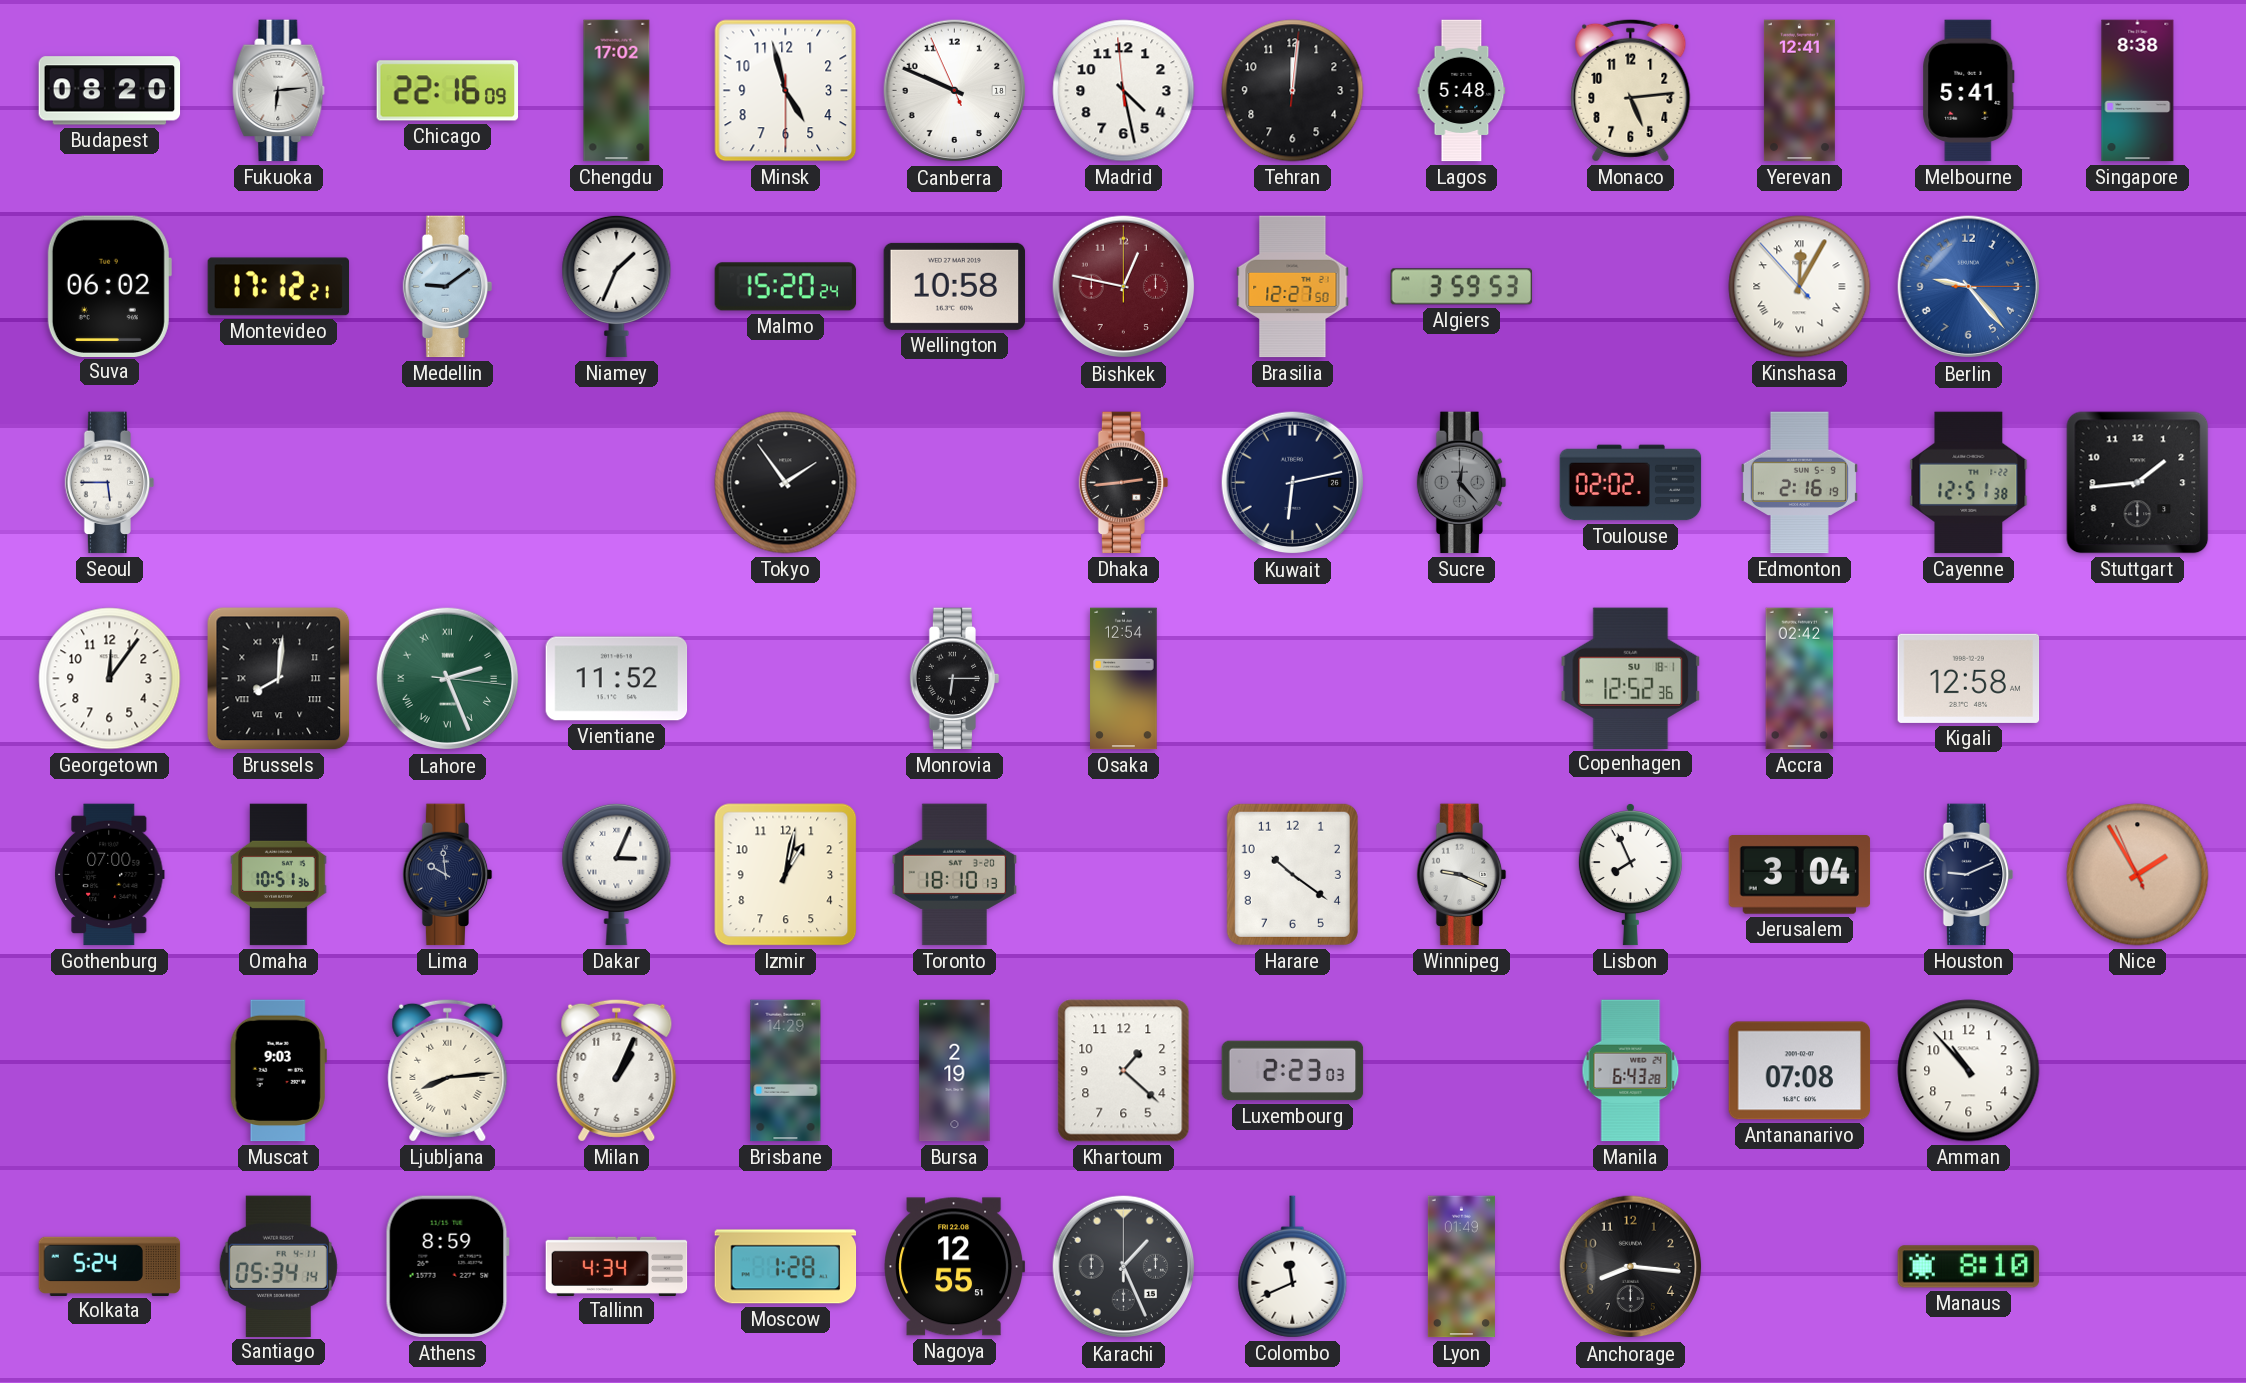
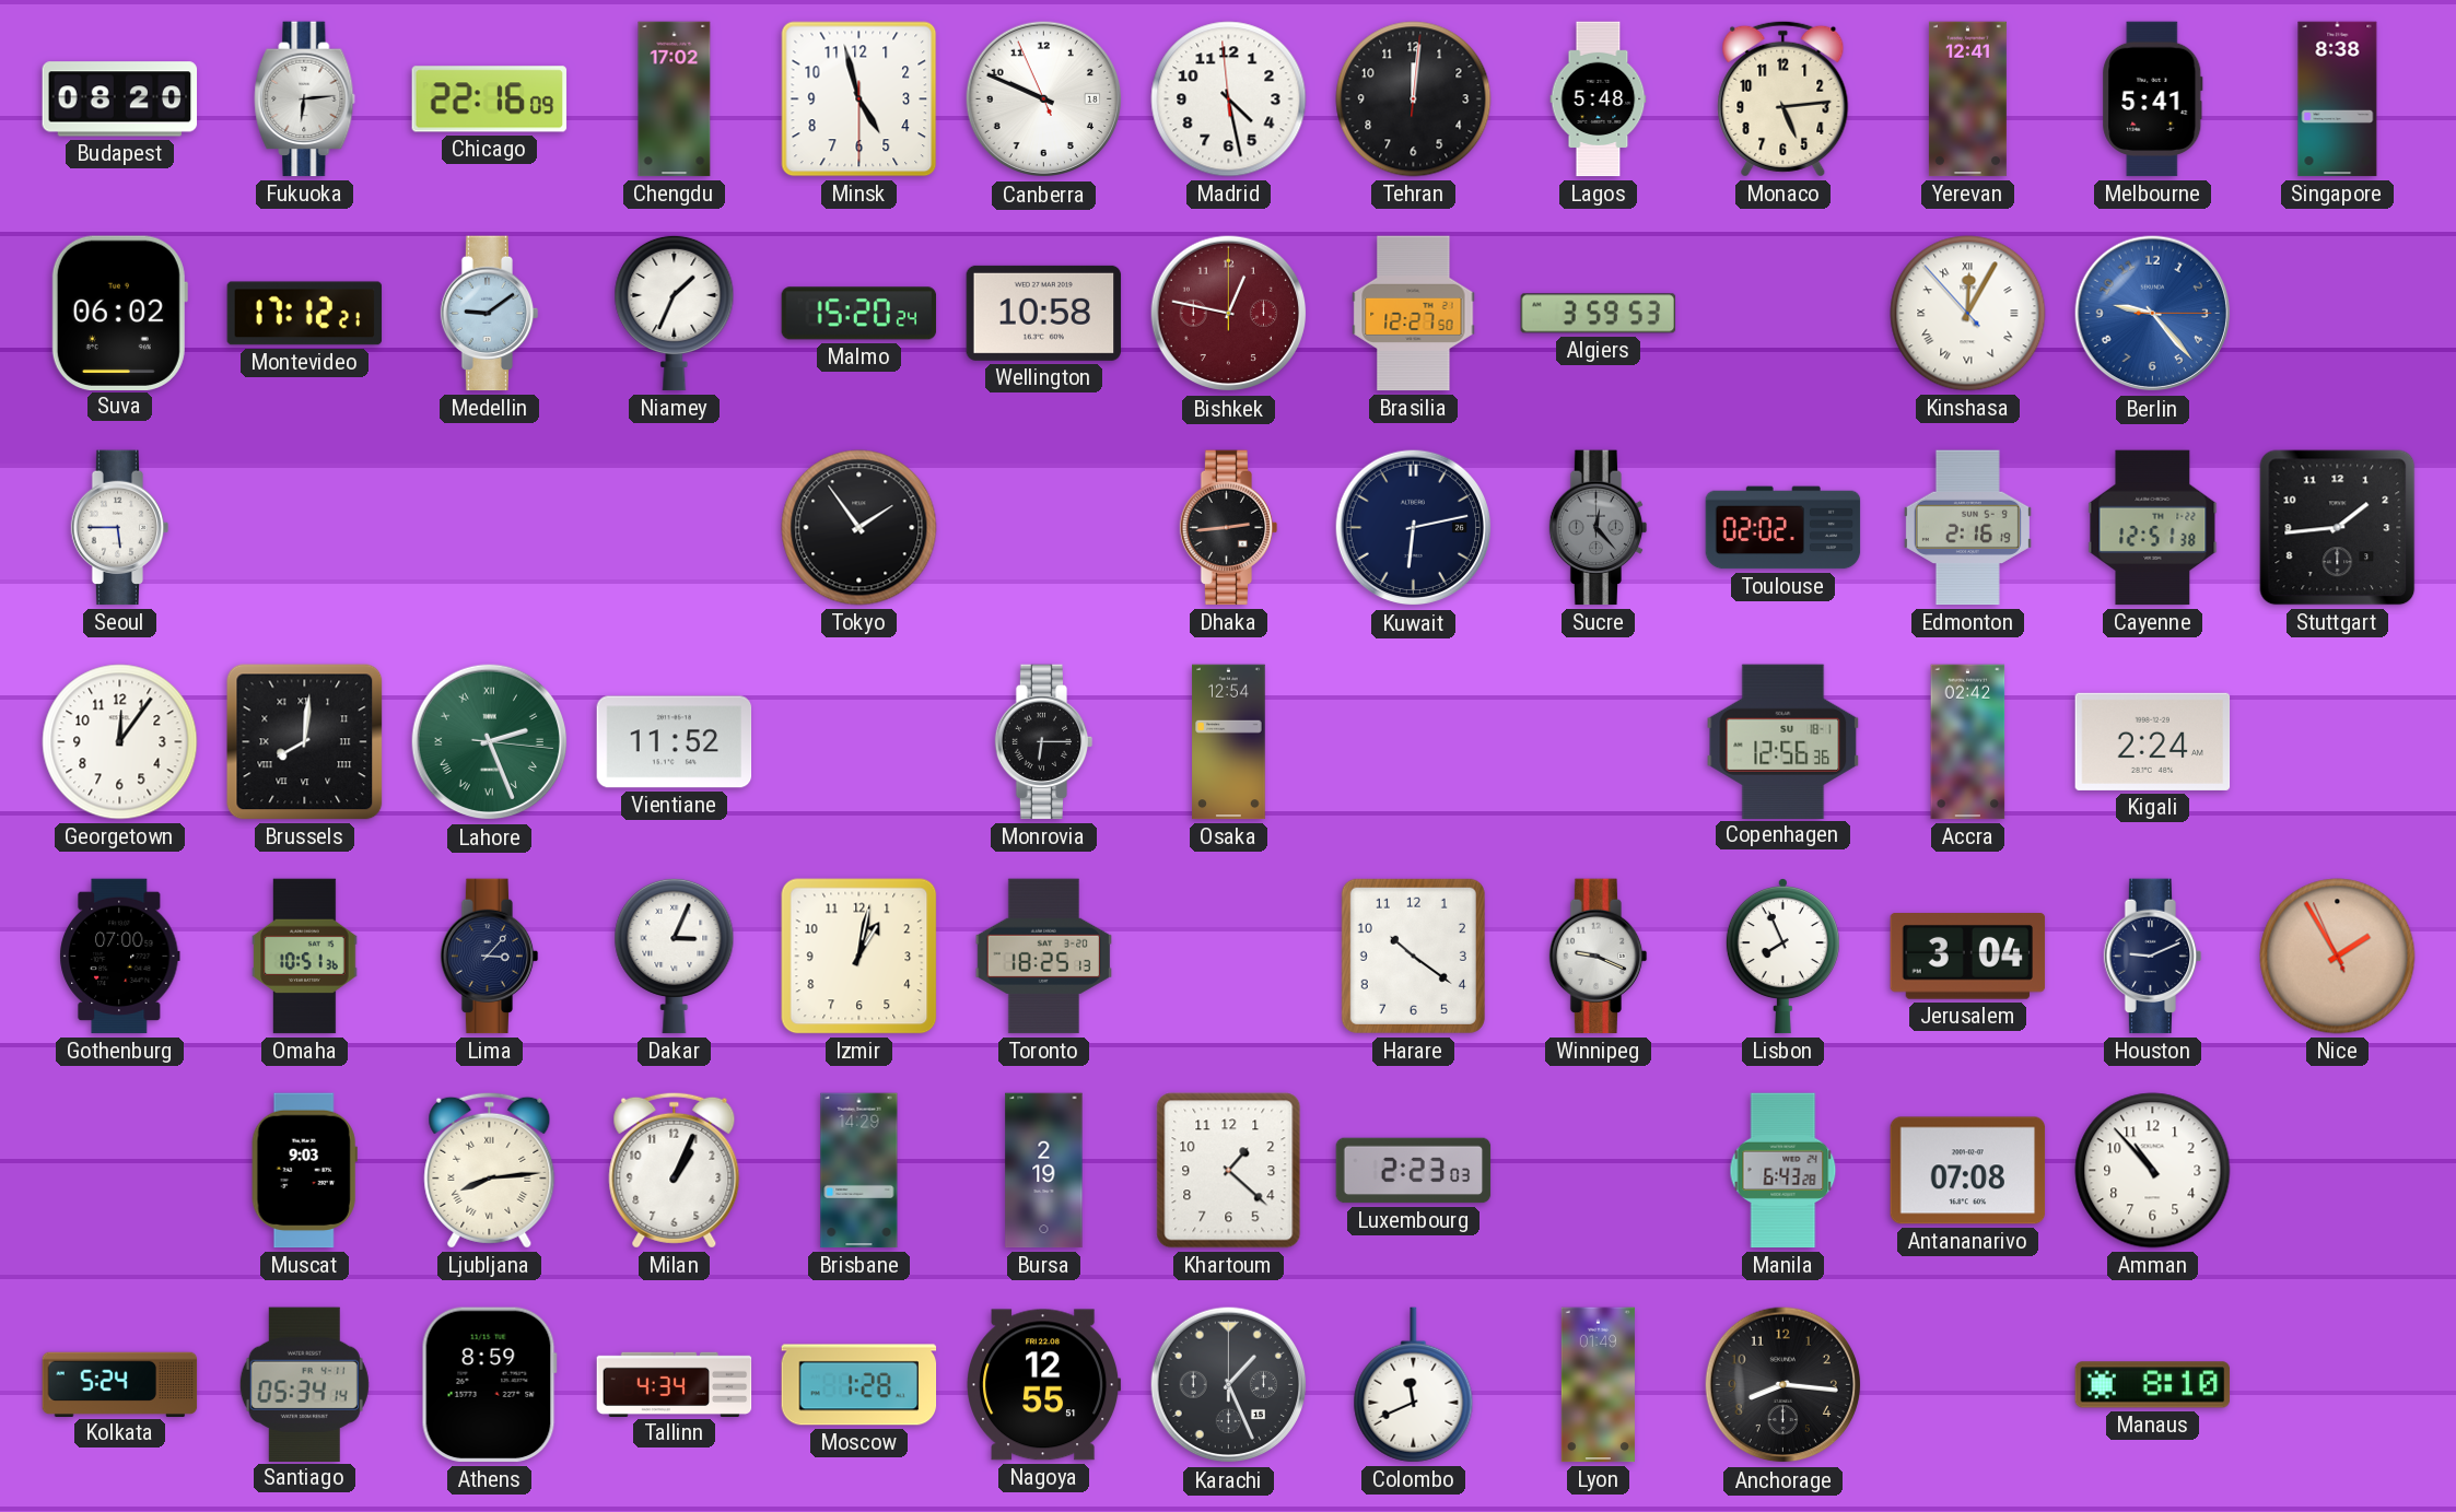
Copenhagen: 12:52 -> 12:56 (1783, 741)
Kigali: 12:58 -> 2:24 (2153, 741)
Lima: 9:59 -> 3:07 (490, 957)
Toronto: 18:10 -> 18:25 (1043, 957)
